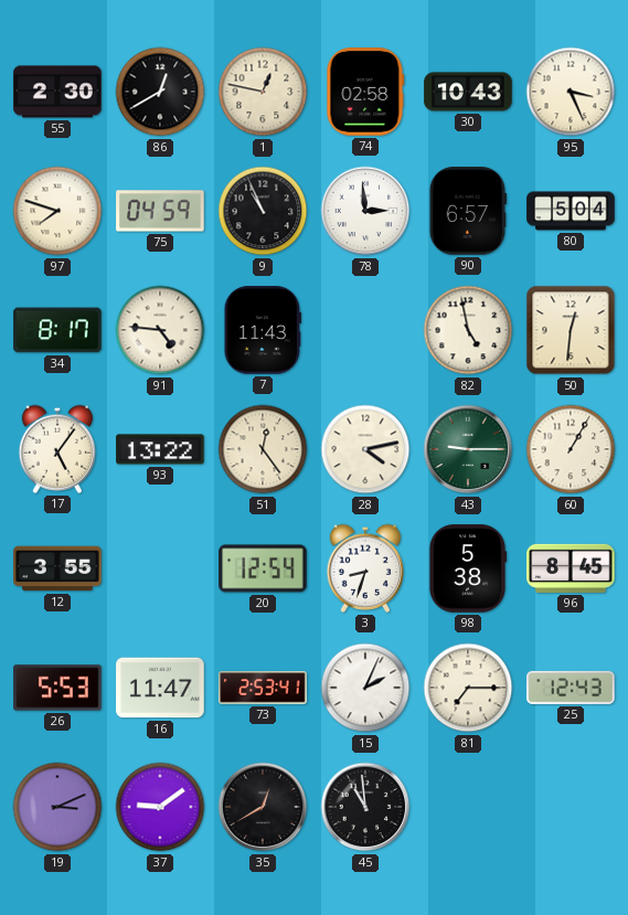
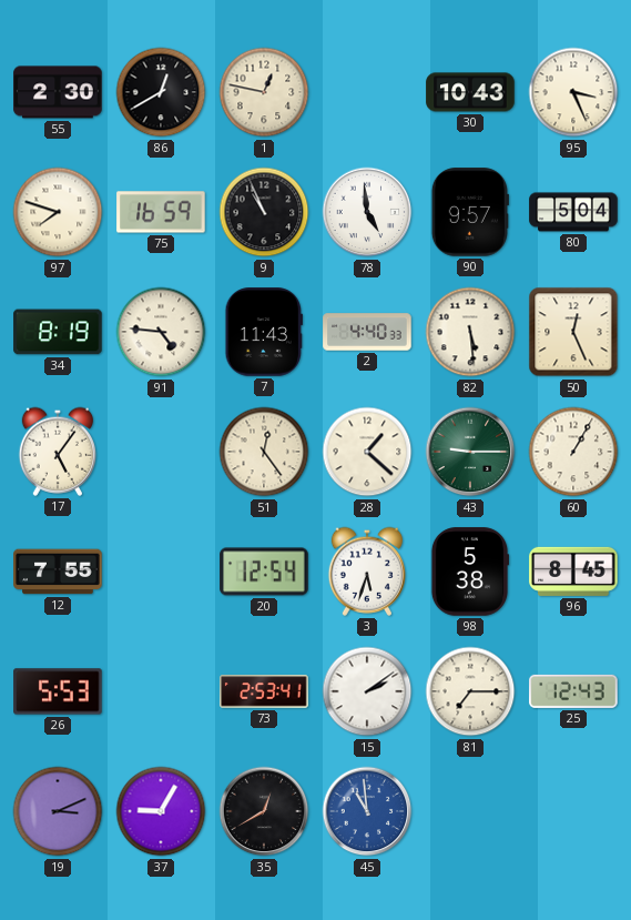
74: 02:58 -> none (365, 92)
75: 04:59 -> 16:59 (161, 212)
78: 2:59 -> 4:59 (367, 212)
90: 6:57 -> 9:57 (470, 212)
34: 8:17 -> 8:19 (58, 332)
2: none -> 4:40 (367, 332)
82: 4:58 -> 5:29 (470, 332)
50: 12:31 -> 12:26 (573, 332)
93: 13:22 -> none (160, 449)
28: 4:13 -> 1:22 (367, 452)
12: 3:55 -> 7:55 (58, 572)
3: 8:33 -> 5:33 (366, 572)
16: 11:47 -> none (160, 688)
15: 2:04 -> 2:09 (367, 691)
37: 9:09 -> 9:05 (161, 811)
45 dial: black -> blue (367, 811)
